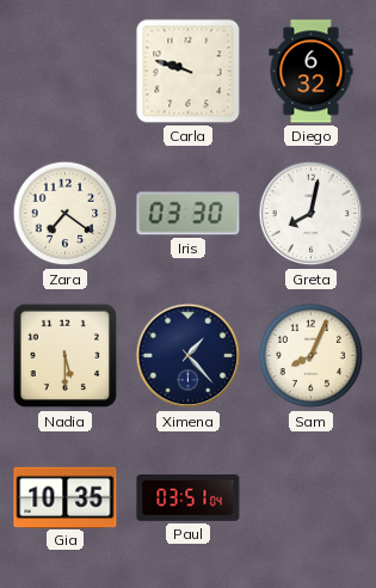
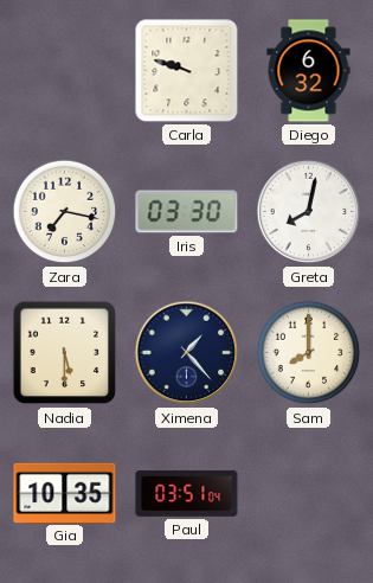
Zara: 7:21 -> 7:17 (65, 212)
Sam: 8:04 -> 8:00 (309, 353)
